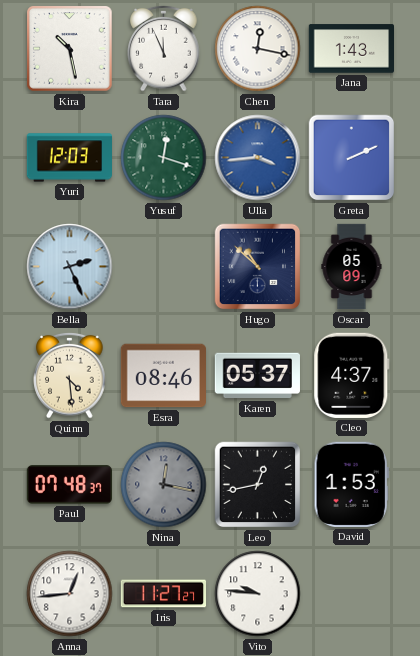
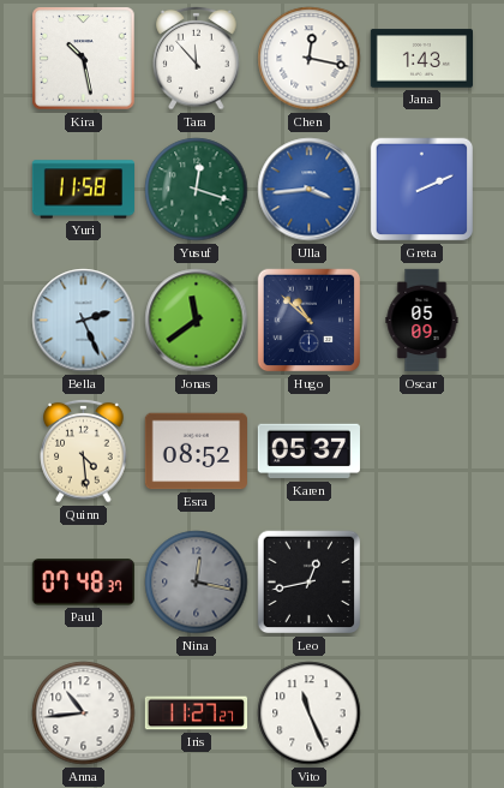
Tara: 11:56 -> 11:53 (197, 58)
Yuri: 12:03 -> 11:58 (83, 190)
Jonas: none -> 11:39 (197, 321)
Esra: 08:46 -> 08:52 (196, 452)
Cleo: 4:37 -> none (352, 375)
David: 1:53 -> none (351, 484)
Anna: 12:44 -> 10:44 (84, 714)
Vito: 9:46 -> 11:26 (310, 714)
